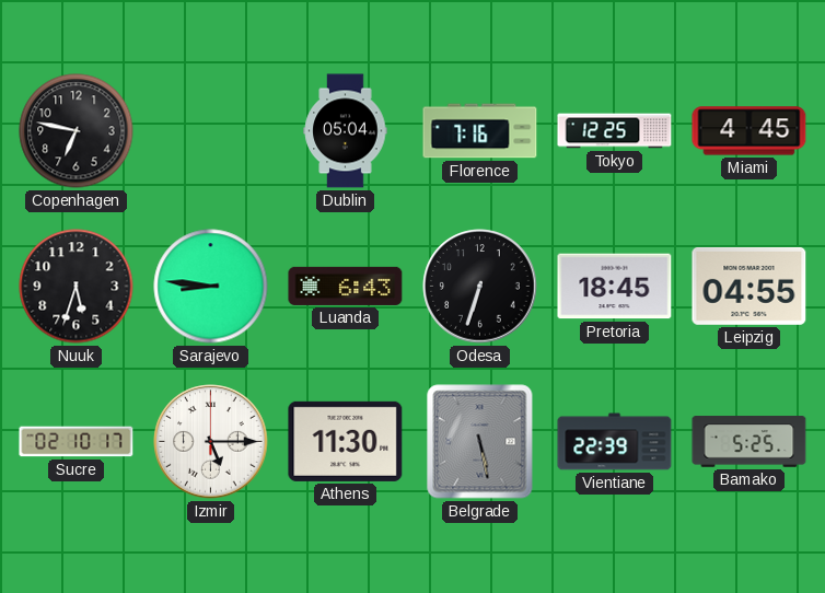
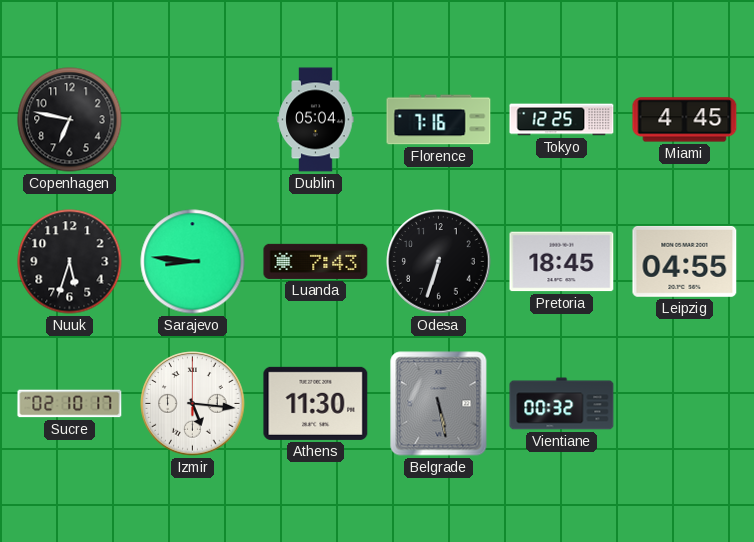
Luanda: 6:43 -> 7:43 (316, 261)
Izmir: 5:15 -> 5:16 (193, 404)
Vientiane: 22:39 -> 00:32 (562, 404)
Bamako: 5:25 -> none (750, 442)
